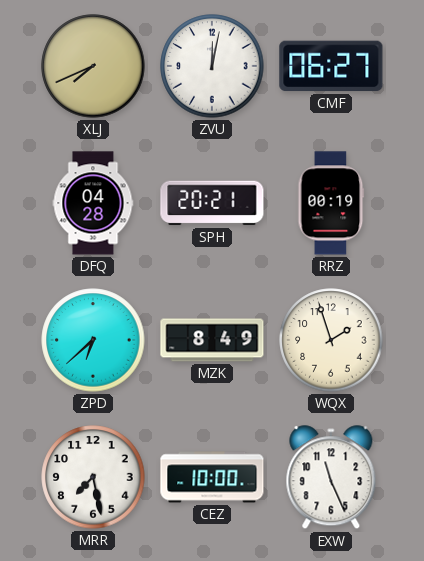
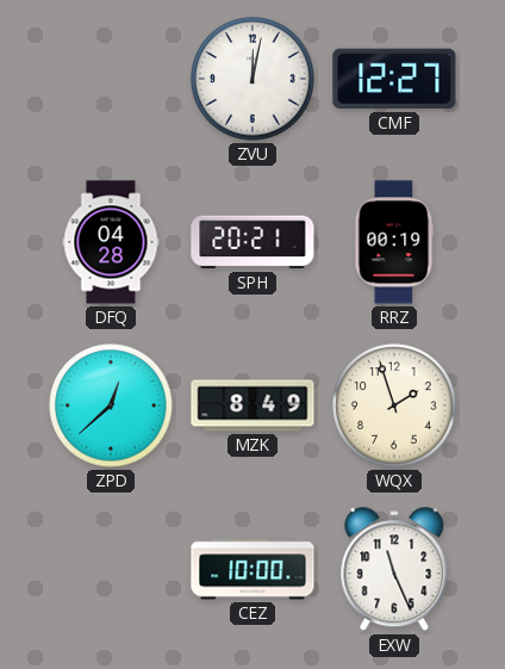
XLJ: 7:41 -> none (93, 66)
CMF: 06:27 -> 12:27 (394, 79)
ZPD: 6:38 -> 12:38 (111, 405)
MRR: 7:28 -> none (93, 477)
